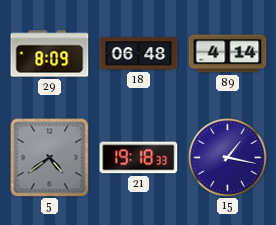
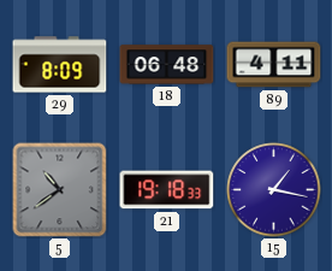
89: 4:14 -> 4:11 (274, 65)
5: 4:39 -> 10:39 (60, 190)
